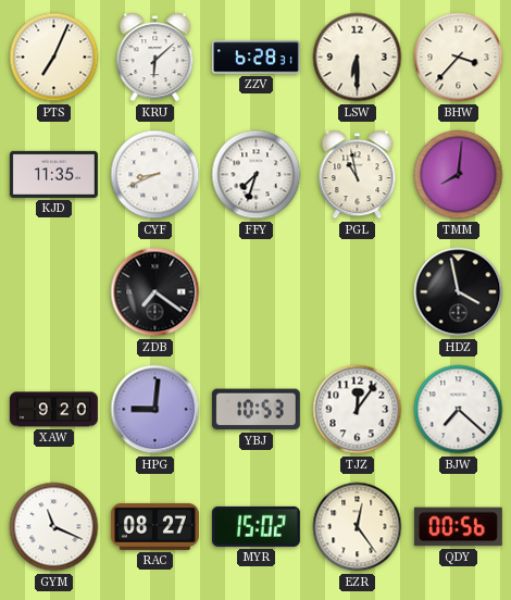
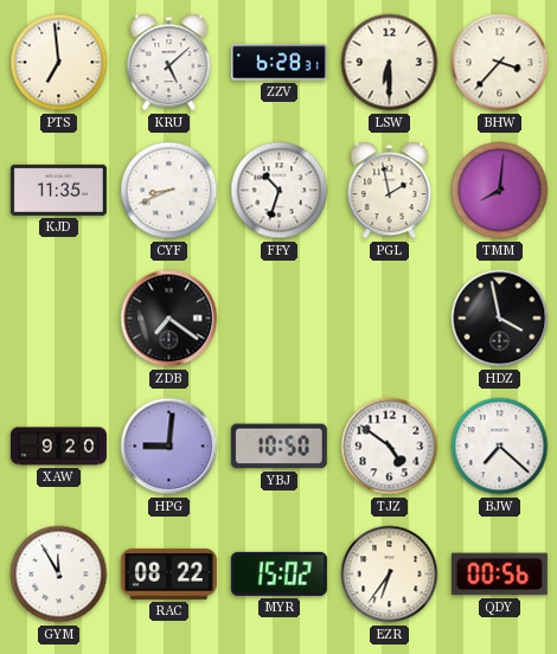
PTS: 7:04 -> 6:59 (59, 63)
KRU: 6:08 -> 5:08 (169, 63)
FFY: 7:33 -> 10:33 (280, 191)
PGL: 10:58 -> 1:58 (390, 191)
YBJ: 10:53 -> 10:50 (278, 447)
TJZ: 12:06 -> 4:51 (390, 447)
GYM: 11:19 -> 11:55 (59, 575)
RAC: 08:27 -> 08:22 (168, 573)
EZR: 12:24 -> 6:36 (390, 575)
